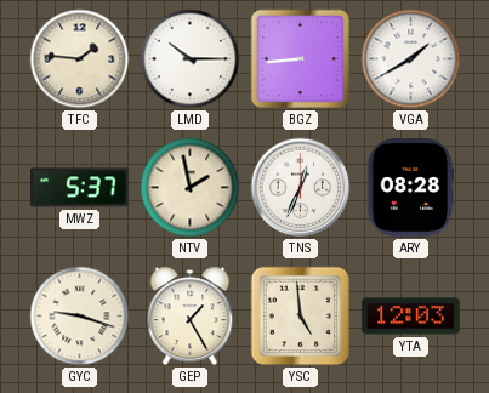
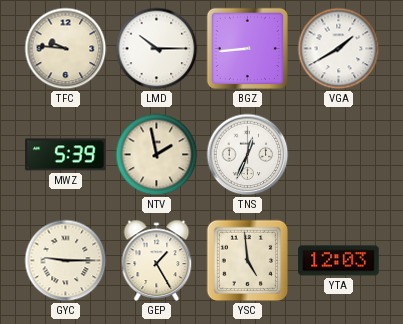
TFC: 1:46 -> 9:46 (66, 49)
MWZ: 5:37 -> 5:39 (66, 155)
ARY: 08:28 -> none (410, 188)
GYC: 9:18 -> 9:15 (66, 261)
